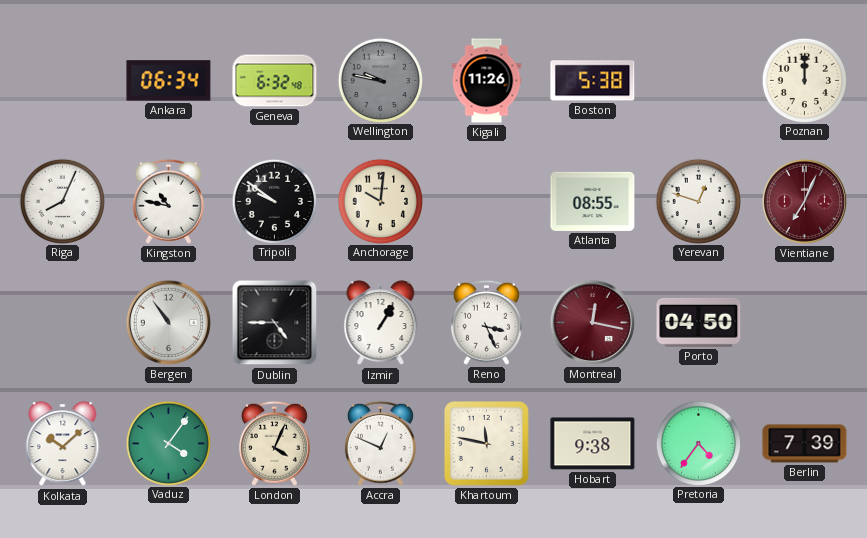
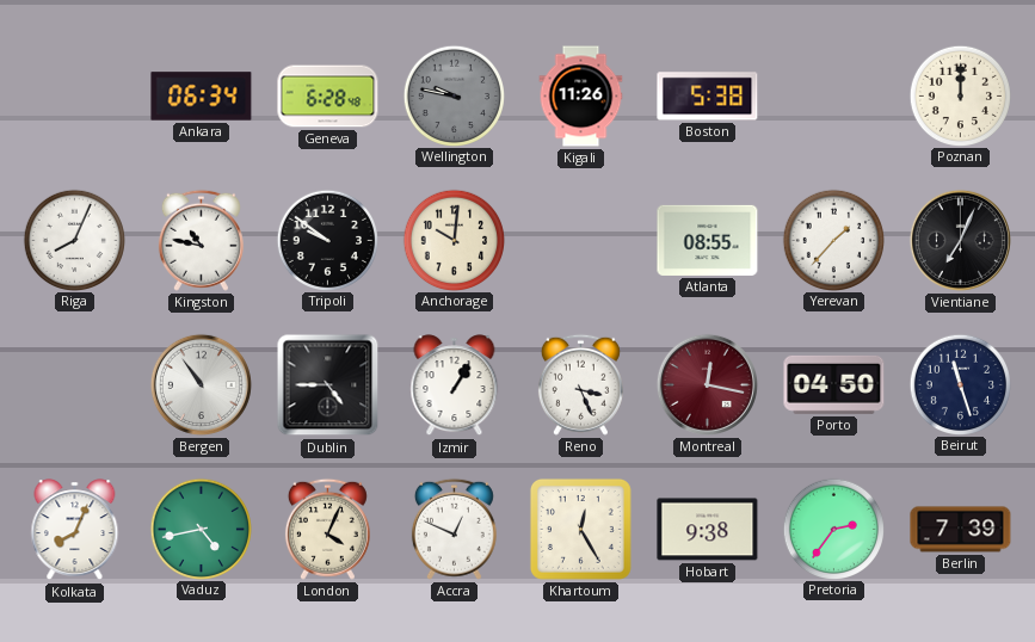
Geneva: 6:32 -> 6:28 (328, 97)
Yerevan: 12:48 -> 1:37 (833, 240)
Vientiane dial: burgundy -> black (960, 240)
Beirut: none -> 11:27 (960, 384)
Kolkata: 10:08 -> 8:04 (75, 530)
Vaduz: 4:06 -> 4:43 (201, 529)
Khartoum: 11:47 -> 12:25 (580, 529)
Pretoria: 4:36 -> 2:36 (833, 529)
